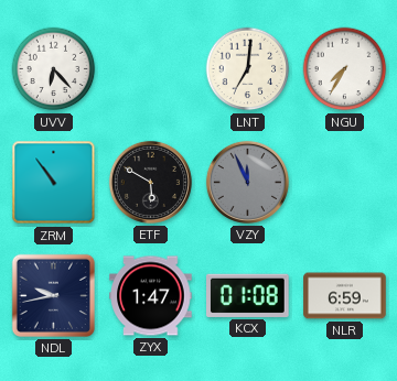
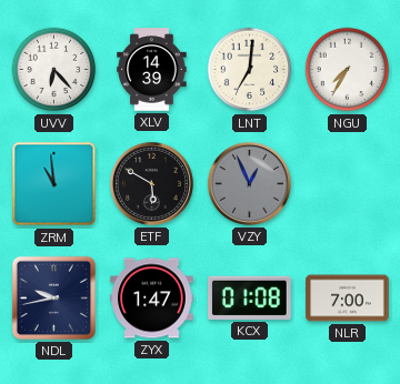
XLV: none -> 14:39 (152, 70)
ZRM: 10:54 -> 10:59 (54, 184)
VZY: 11:56 -> 12:56 (249, 183)
NLR: 6:59 -> 7:00 (348, 299)
